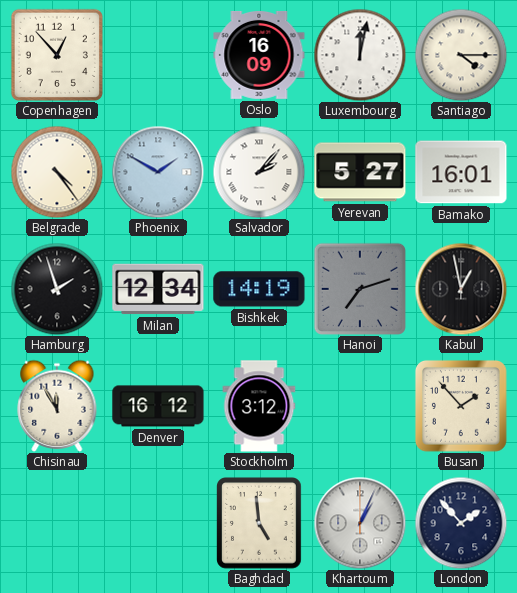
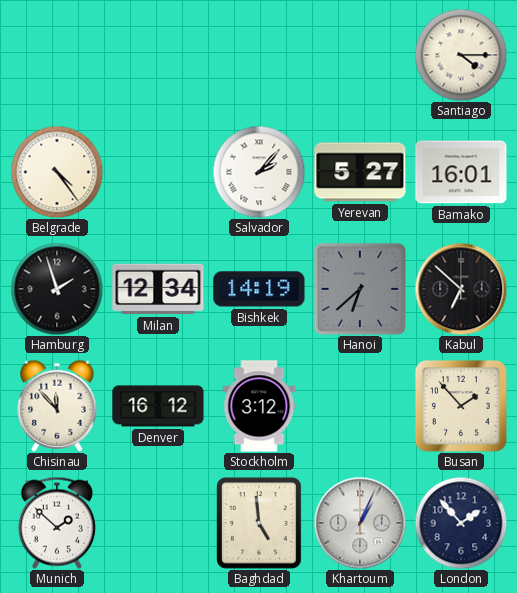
Copenhagen: 12:53 -> none (57, 55)
Oslo: 16:09 -> none (259, 55)
Luxembourg: 12:02 -> none (360, 55)
Phoenix: 1:50 -> none (158, 172)
Hanoi: 7:12 -> 6:38 (360, 289)
Kabul: 12:58 -> 6:52 (461, 289)
Chisinau: 11:55 -> 11:53 (57, 406)
Munich: none -> 1:52 (57, 523)
